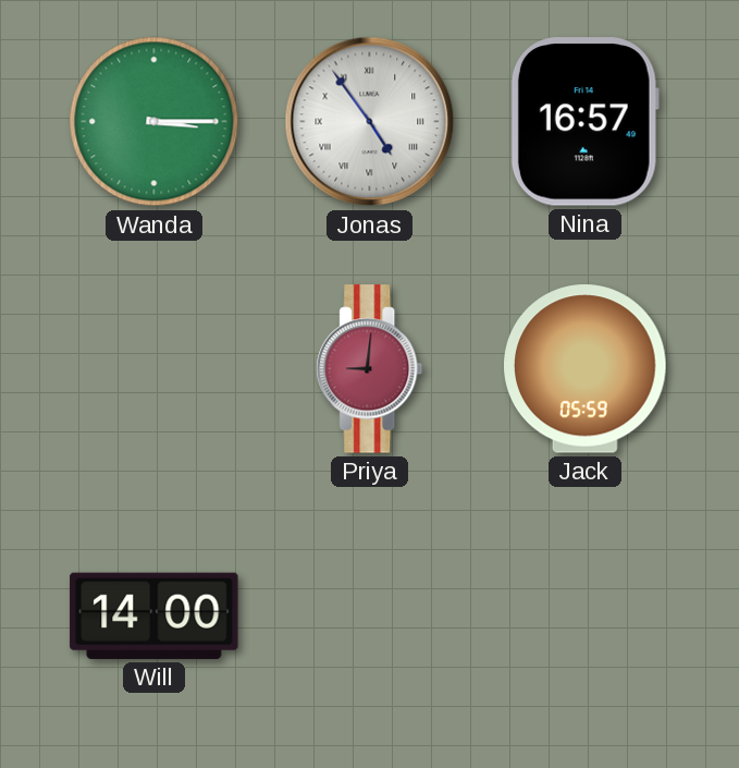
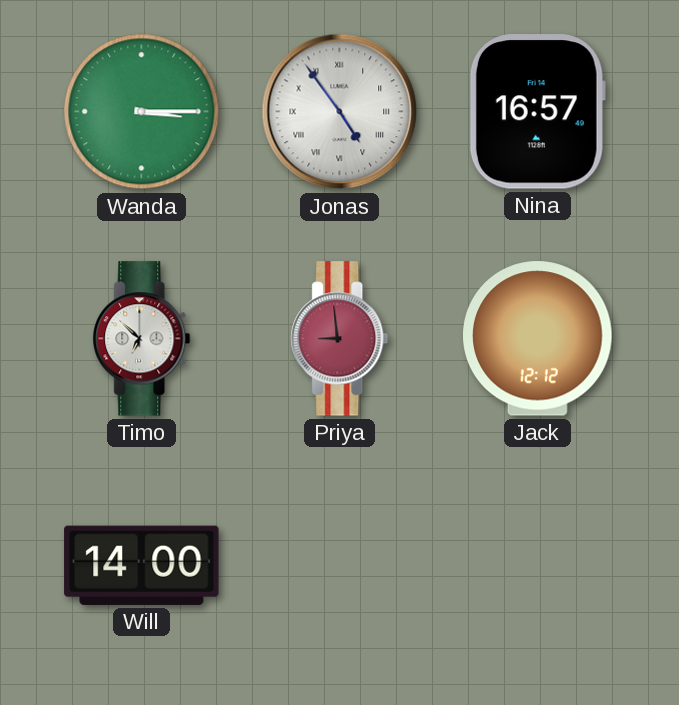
Timo: none -> 6:52 (142, 339)
Priya: 9:01 -> 8:59 (340, 339)
Jack: 05:59 -> 12:12 (538, 339)
